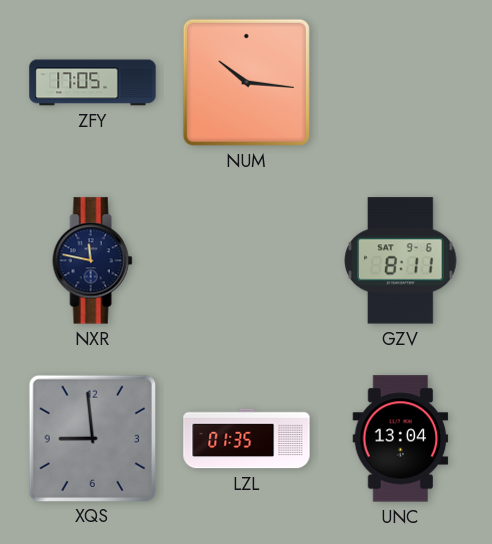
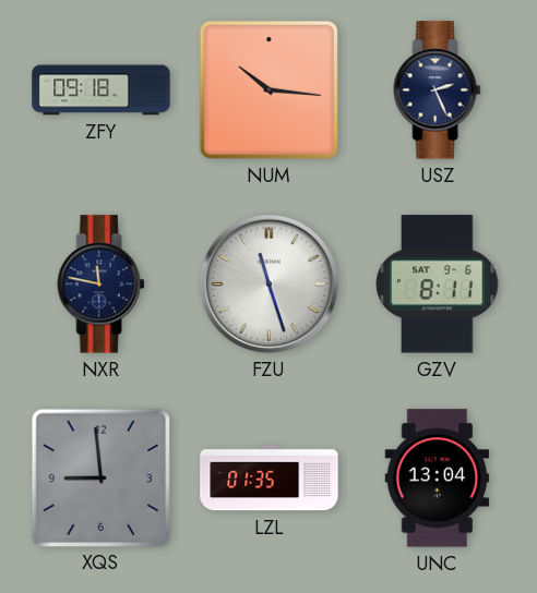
ZFY: 17:05 -> 09:18 (102, 90)
USZ: none -> 2:26 (438, 90)
FZU: none -> 11:27 (268, 283)
